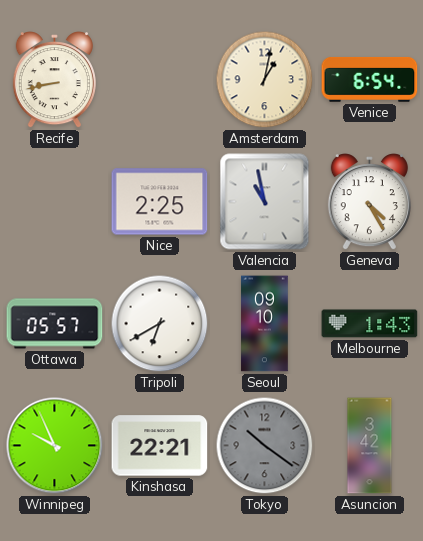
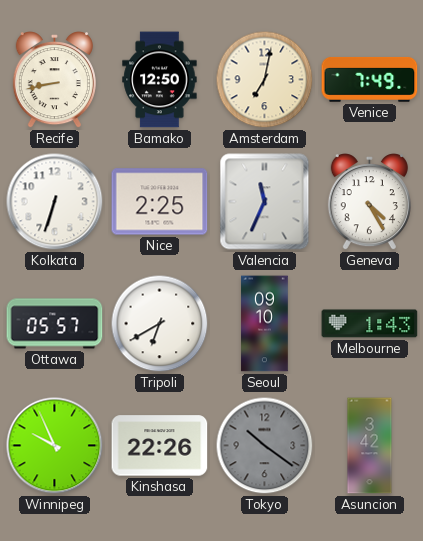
Bamako: none -> 12:50 (160, 80)
Amsterdam: 1:02 -> 7:02 (265, 80)
Venice: 6:54 -> 7:49 (370, 79)
Kolkata: none -> 6:33 (55, 202)
Valencia: 10:58 -> 11:34 (265, 202)
Kinshasa: 22:21 -> 22:26 (160, 446)
